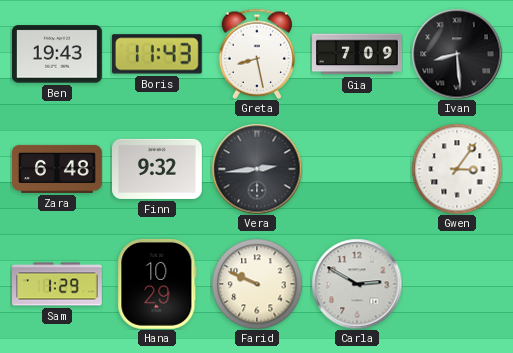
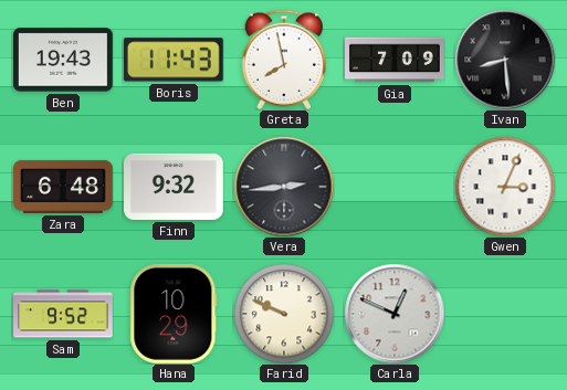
Greta: 8:28 -> 7:58 (284, 60)
Gwen: 3:06 -> 3:04 (505, 187)
Sam: 1:29 -> 9:52 (64, 314)
Carla: 2:50 -> 12:49 (395, 314)
